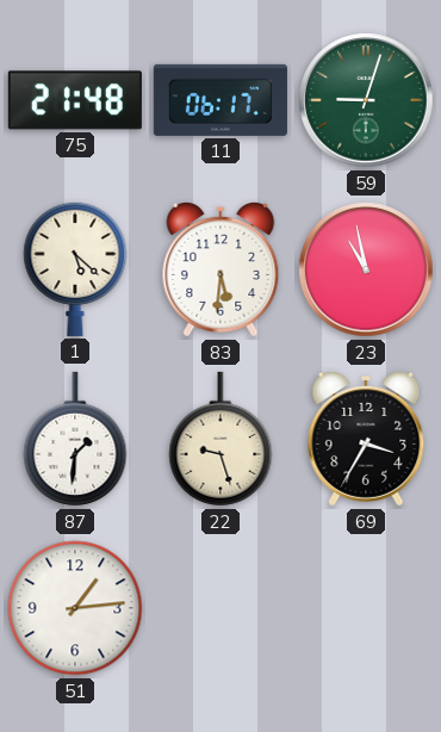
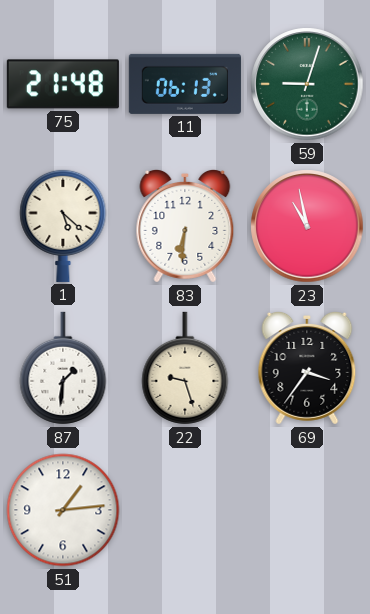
11: 06:17 -> 06:13 (185, 84)
83: 5:31 -> 6:31 (185, 226)
69: 3:35 -> 3:36 (307, 368)
